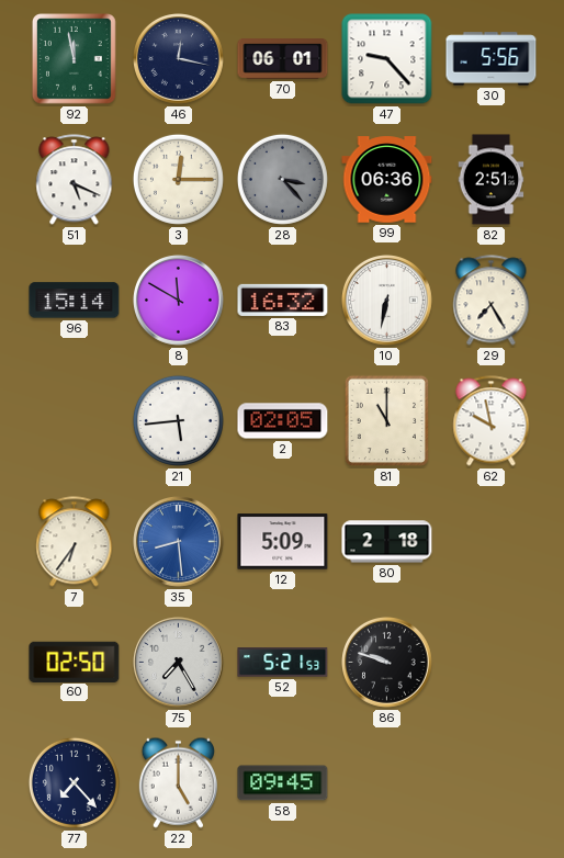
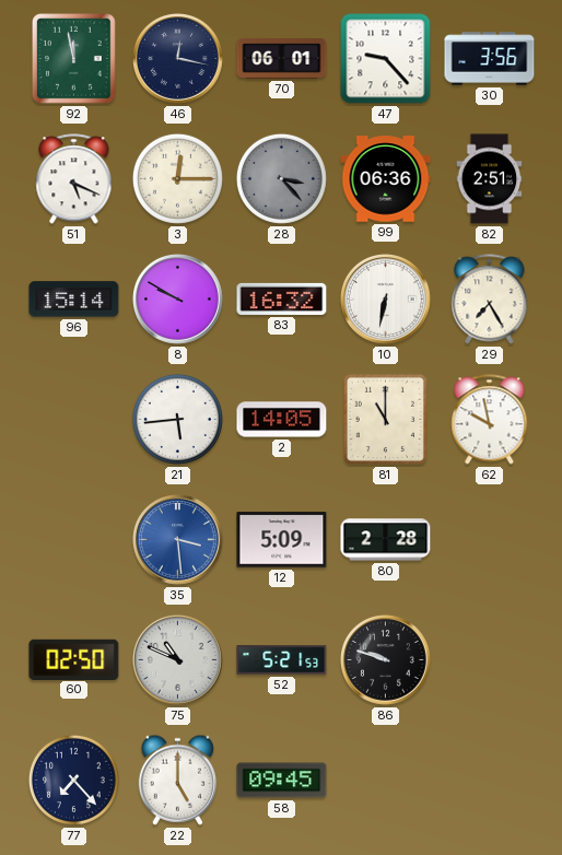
30: 5:56 -> 3:56 (490, 59)
8: 11:50 -> 9:50 (178, 300)
2: 02:05 -> 14:05 (282, 420)
7: 6:36 -> none (75, 542)
35: 8:29 -> 3:29 (178, 540)
80: 2:18 -> 2:28 (386, 540)
75: 7:25 -> 10:49 (178, 660)
